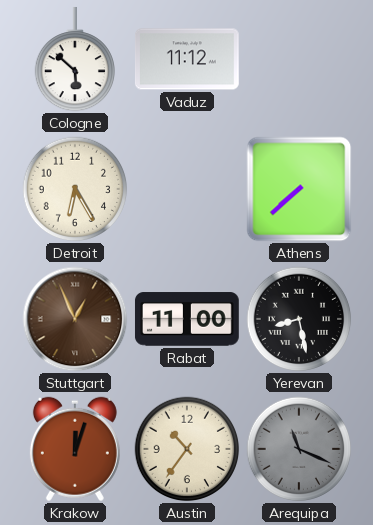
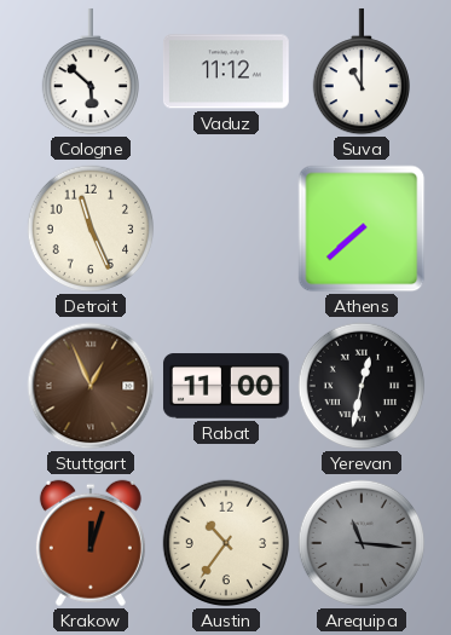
Suva: none -> 11:00 (360, 71)
Detroit: 6:25 -> 11:26 (91, 229)
Yerevan: 8:28 -> 12:32 (362, 386)
Arequipa: 11:19 -> 11:16 (362, 543)
